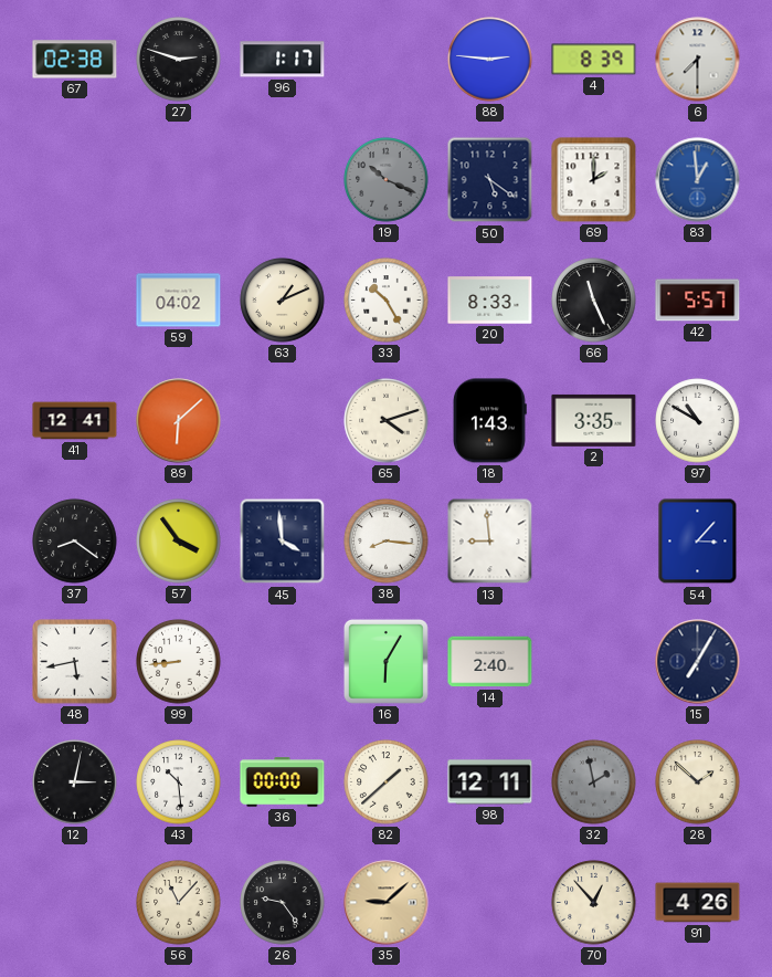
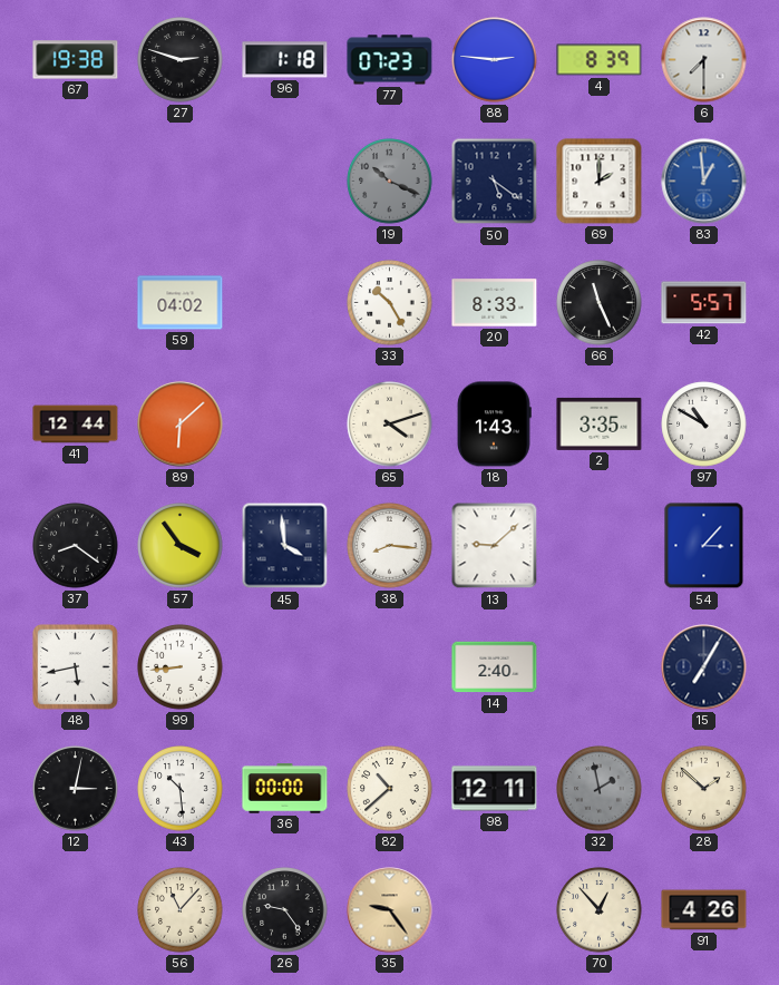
67: 02:38 -> 19:38 (76, 60)
96: 1:17 -> 1:18 (285, 60)
77: none -> 07:23 (390, 60)
63: 1:11 -> none (283, 301)
41: 12:41 -> 12:44 (76, 425)
13: 8:59 -> 9:08 (495, 546)
16: 6:05 -> none (385, 661)
82: 1:38 -> 10:38 (390, 789)
35: 9:08 -> 9:24 (390, 910)
